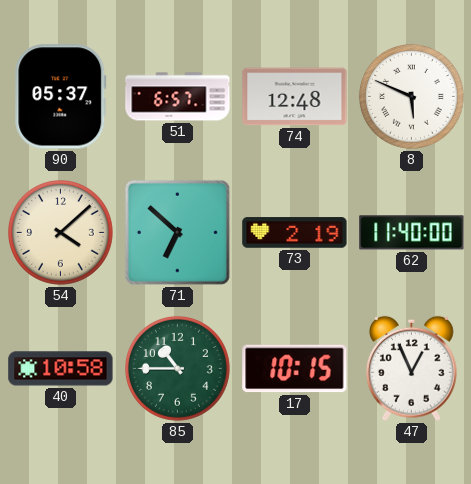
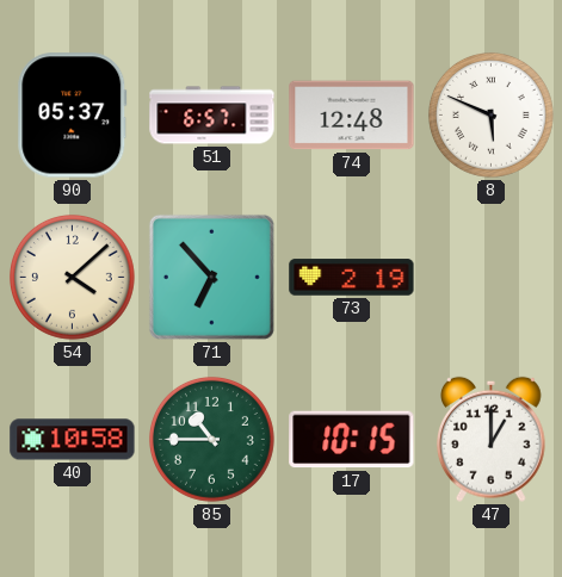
71: 6:52 -> 6:53 (211, 277)
62: 11:40 -> none (412, 233)
47: 12:56 -> 1:00 (492, 439)
